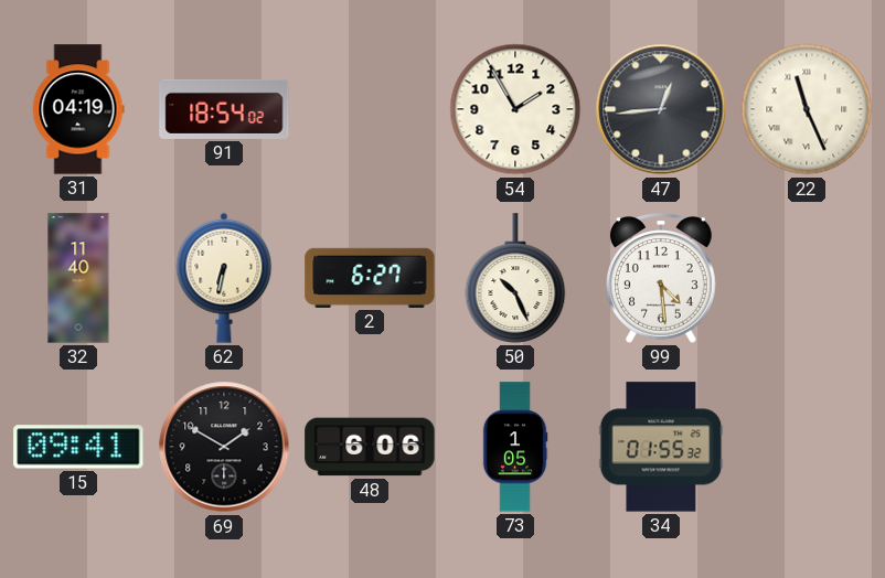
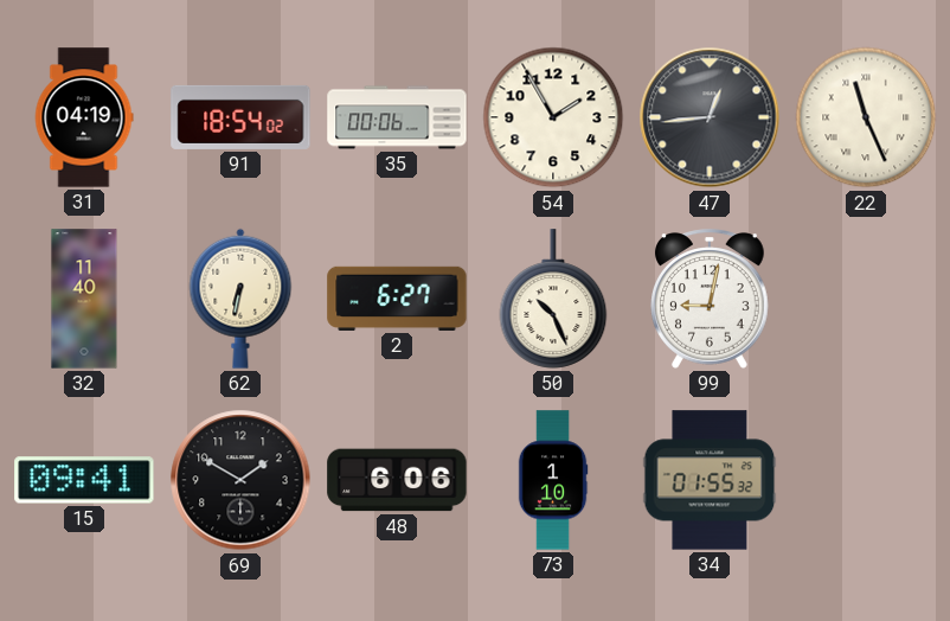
35: none -> 00:06 (397, 117)
99: 4:29 -> 9:02 (711, 299)
73: 1:05 -> 1:10 (553, 480)
